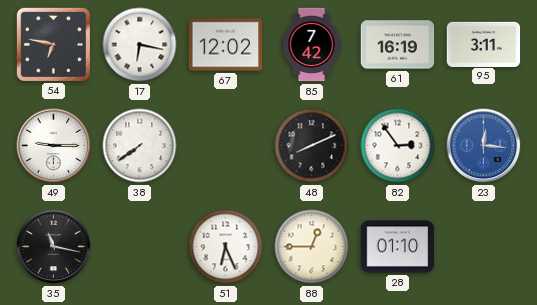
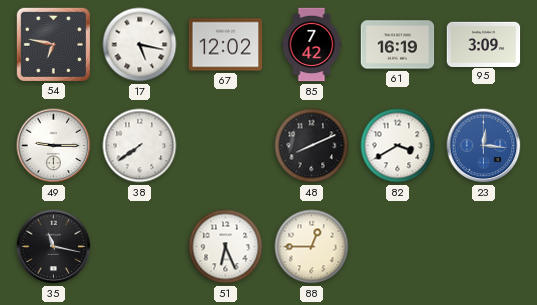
17: 6:17 -> 5:17 (140, 45)
95: 3:11 -> 3:09 (484, 44)
82: 2:54 -> 3:40 (398, 146)
28: 01:10 -> none (398, 247)
